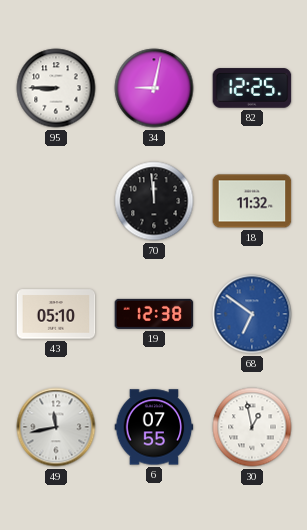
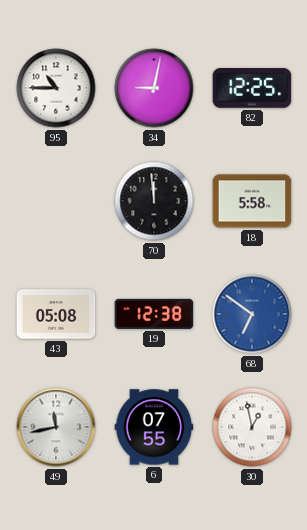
95: 8:45 -> 10:45 (56, 88)
18: 11:32 -> 5:58 (252, 201)
43: 05:10 -> 05:08 (56, 314)
